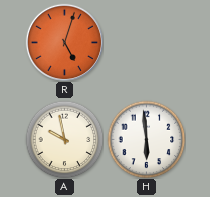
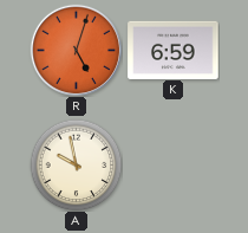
K: none -> 6:59 (174, 50)
H: 5:59 -> none (146, 139)
